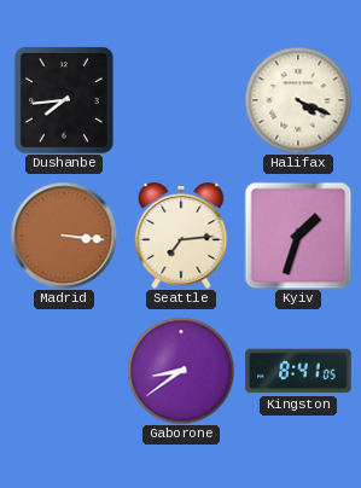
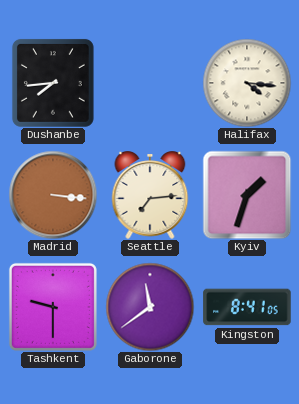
Halifax: 4:19 -> 4:16 (247, 83)
Tashkent: none -> 9:30 (53, 307)
Gaborone: 8:39 -> 11:39 (150, 307)
